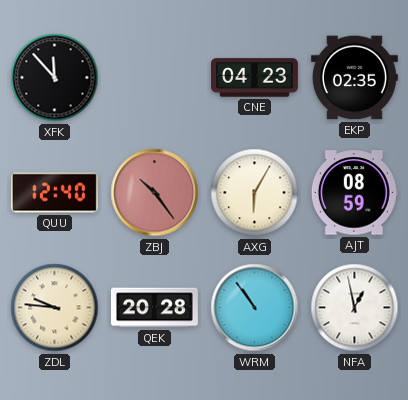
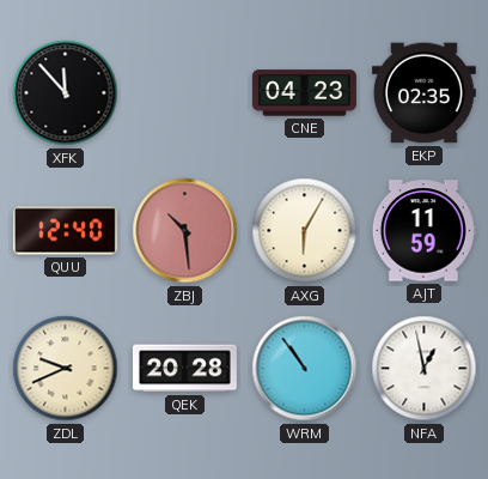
ZBJ: 10:24 -> 10:29 (185, 231)
AJT: 08:59 -> 11:59 (423, 231)
ZDL: 9:46 -> 9:41 (66, 369)
